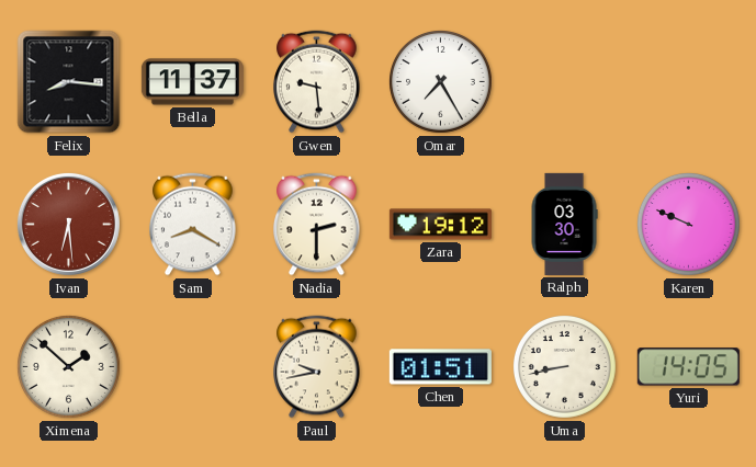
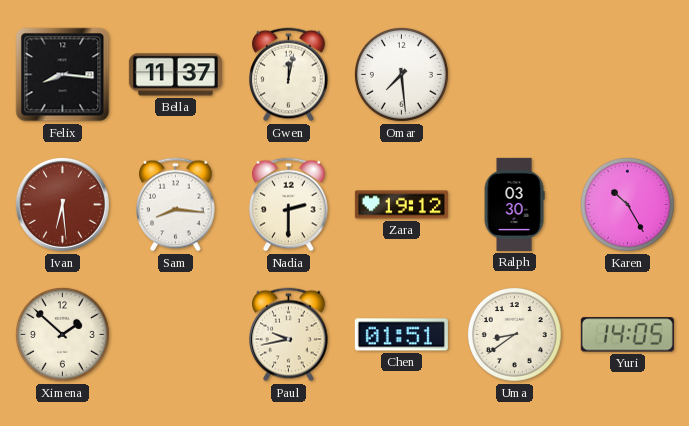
Gwen: 9:29 -> 12:02 (289, 75)
Omar: 7:25 -> 7:29 (401, 74)
Sam: 8:20 -> 8:16 (176, 205)
Karen: 9:49 -> 10:25 (627, 204)
Uma: 8:43 -> 8:39 (514, 334)
